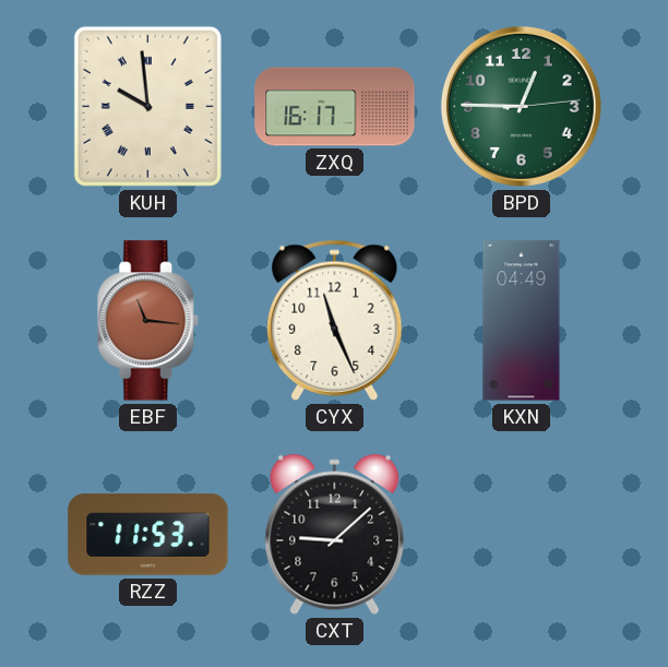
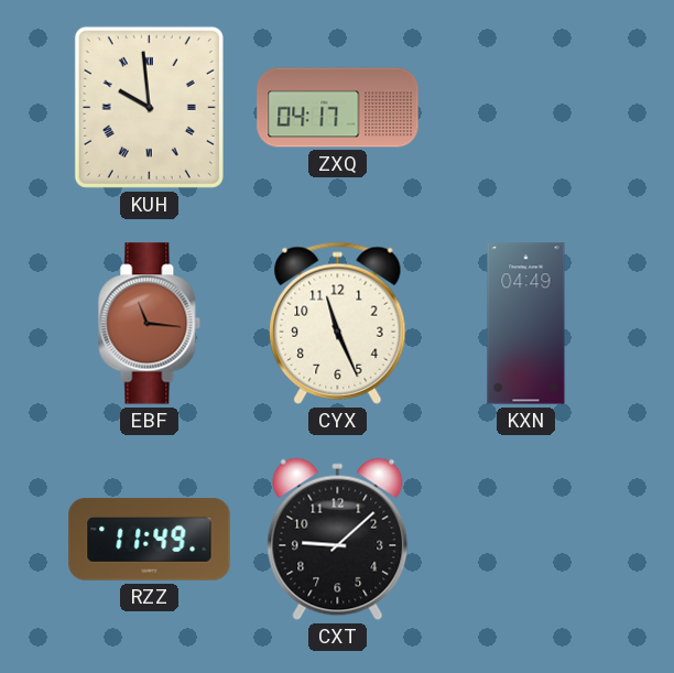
ZXQ: 16:17 -> 04:17 (338, 108)
BPD: 12:45 -> none (521, 106)
RZZ: 11:53 -> 11:49 (150, 540)
